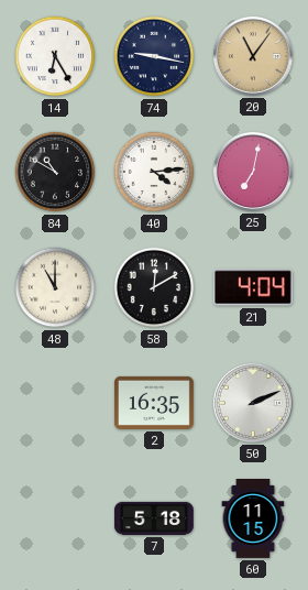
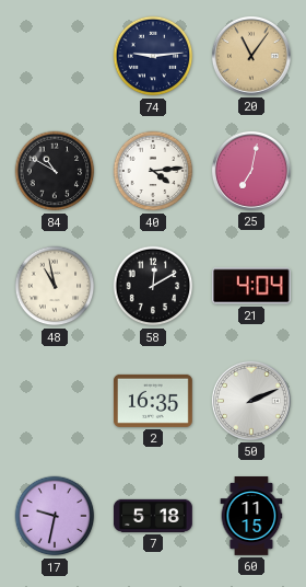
14: 6:25 -> none (55, 56)
74: 9:17 -> 9:14 (153, 56)
48: 11:00 -> 10:58 (55, 286)
17: none -> 9:32 (55, 516)
